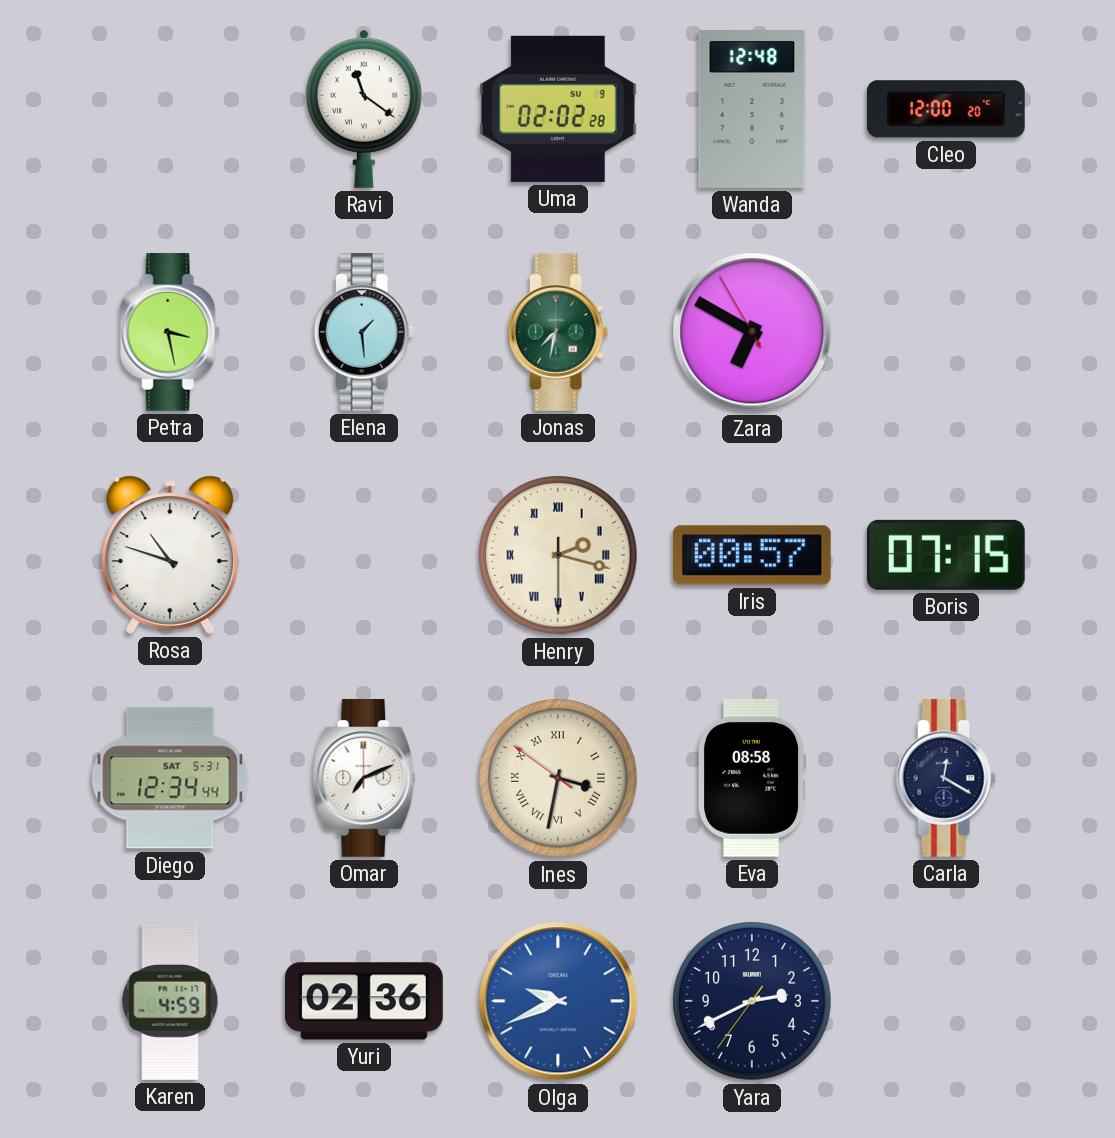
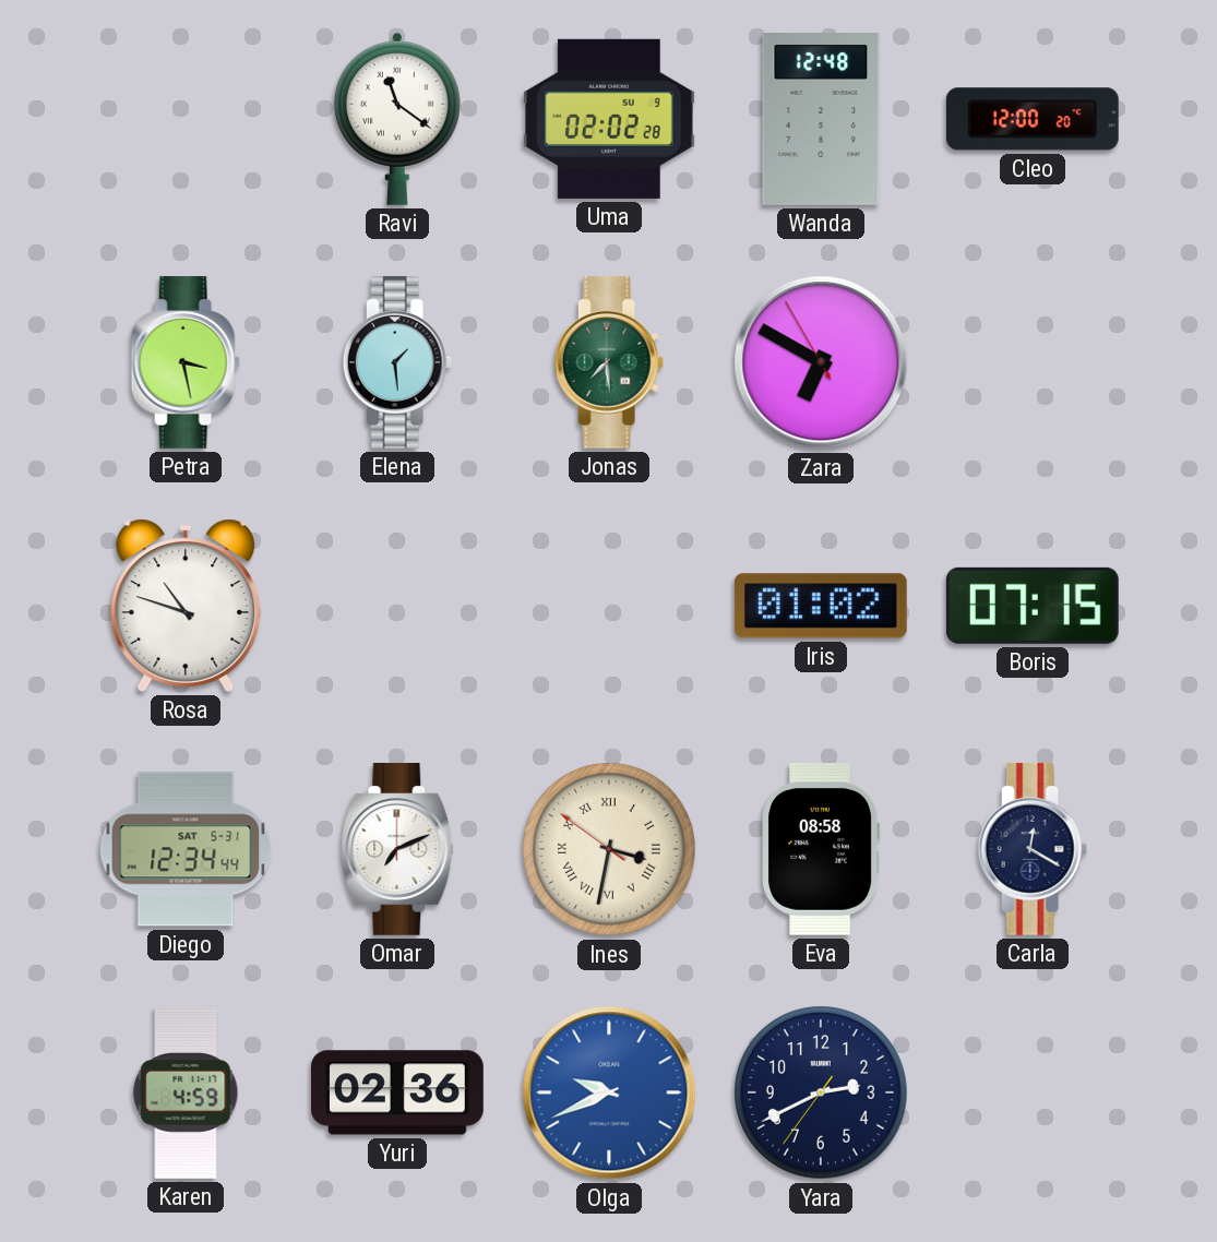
Jonas: 7:32 -> 7:29 (609, 362)
Henry: 2:17 -> none (558, 555)
Iris: 00:57 -> 01:02 (821, 606)
